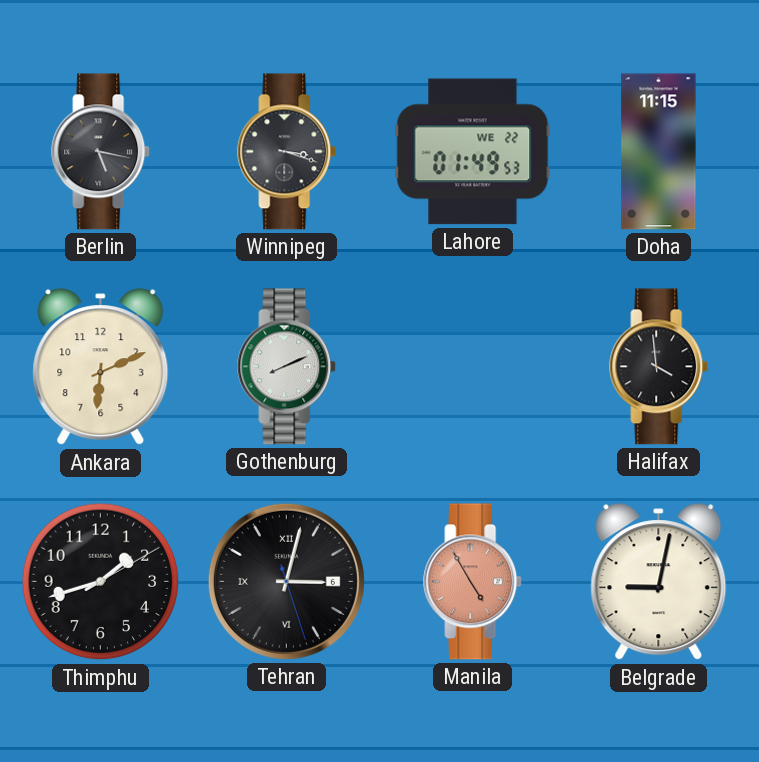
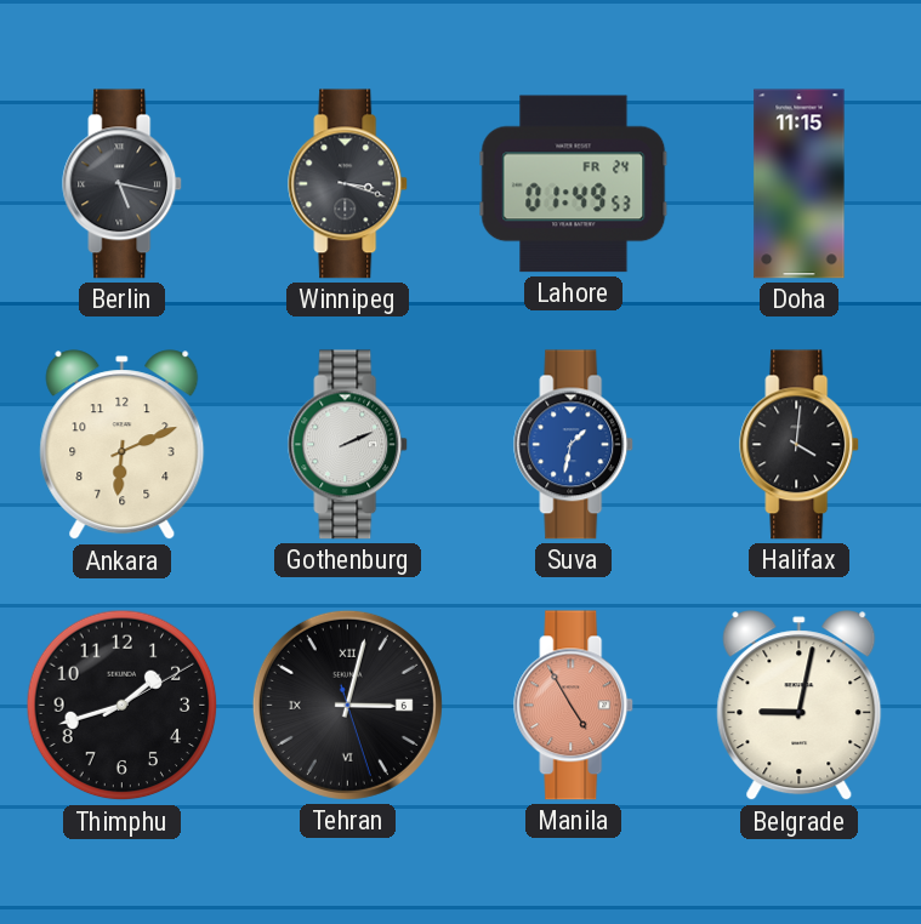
Lahore date: WE 22 -> FR 24 (574, 184)
Gothenburg: 8:11 -> 2:11 (348, 445)
Suva: none -> 1:32 (574, 445)
Halifax: 3:59 -> 4:01 (800, 445)
